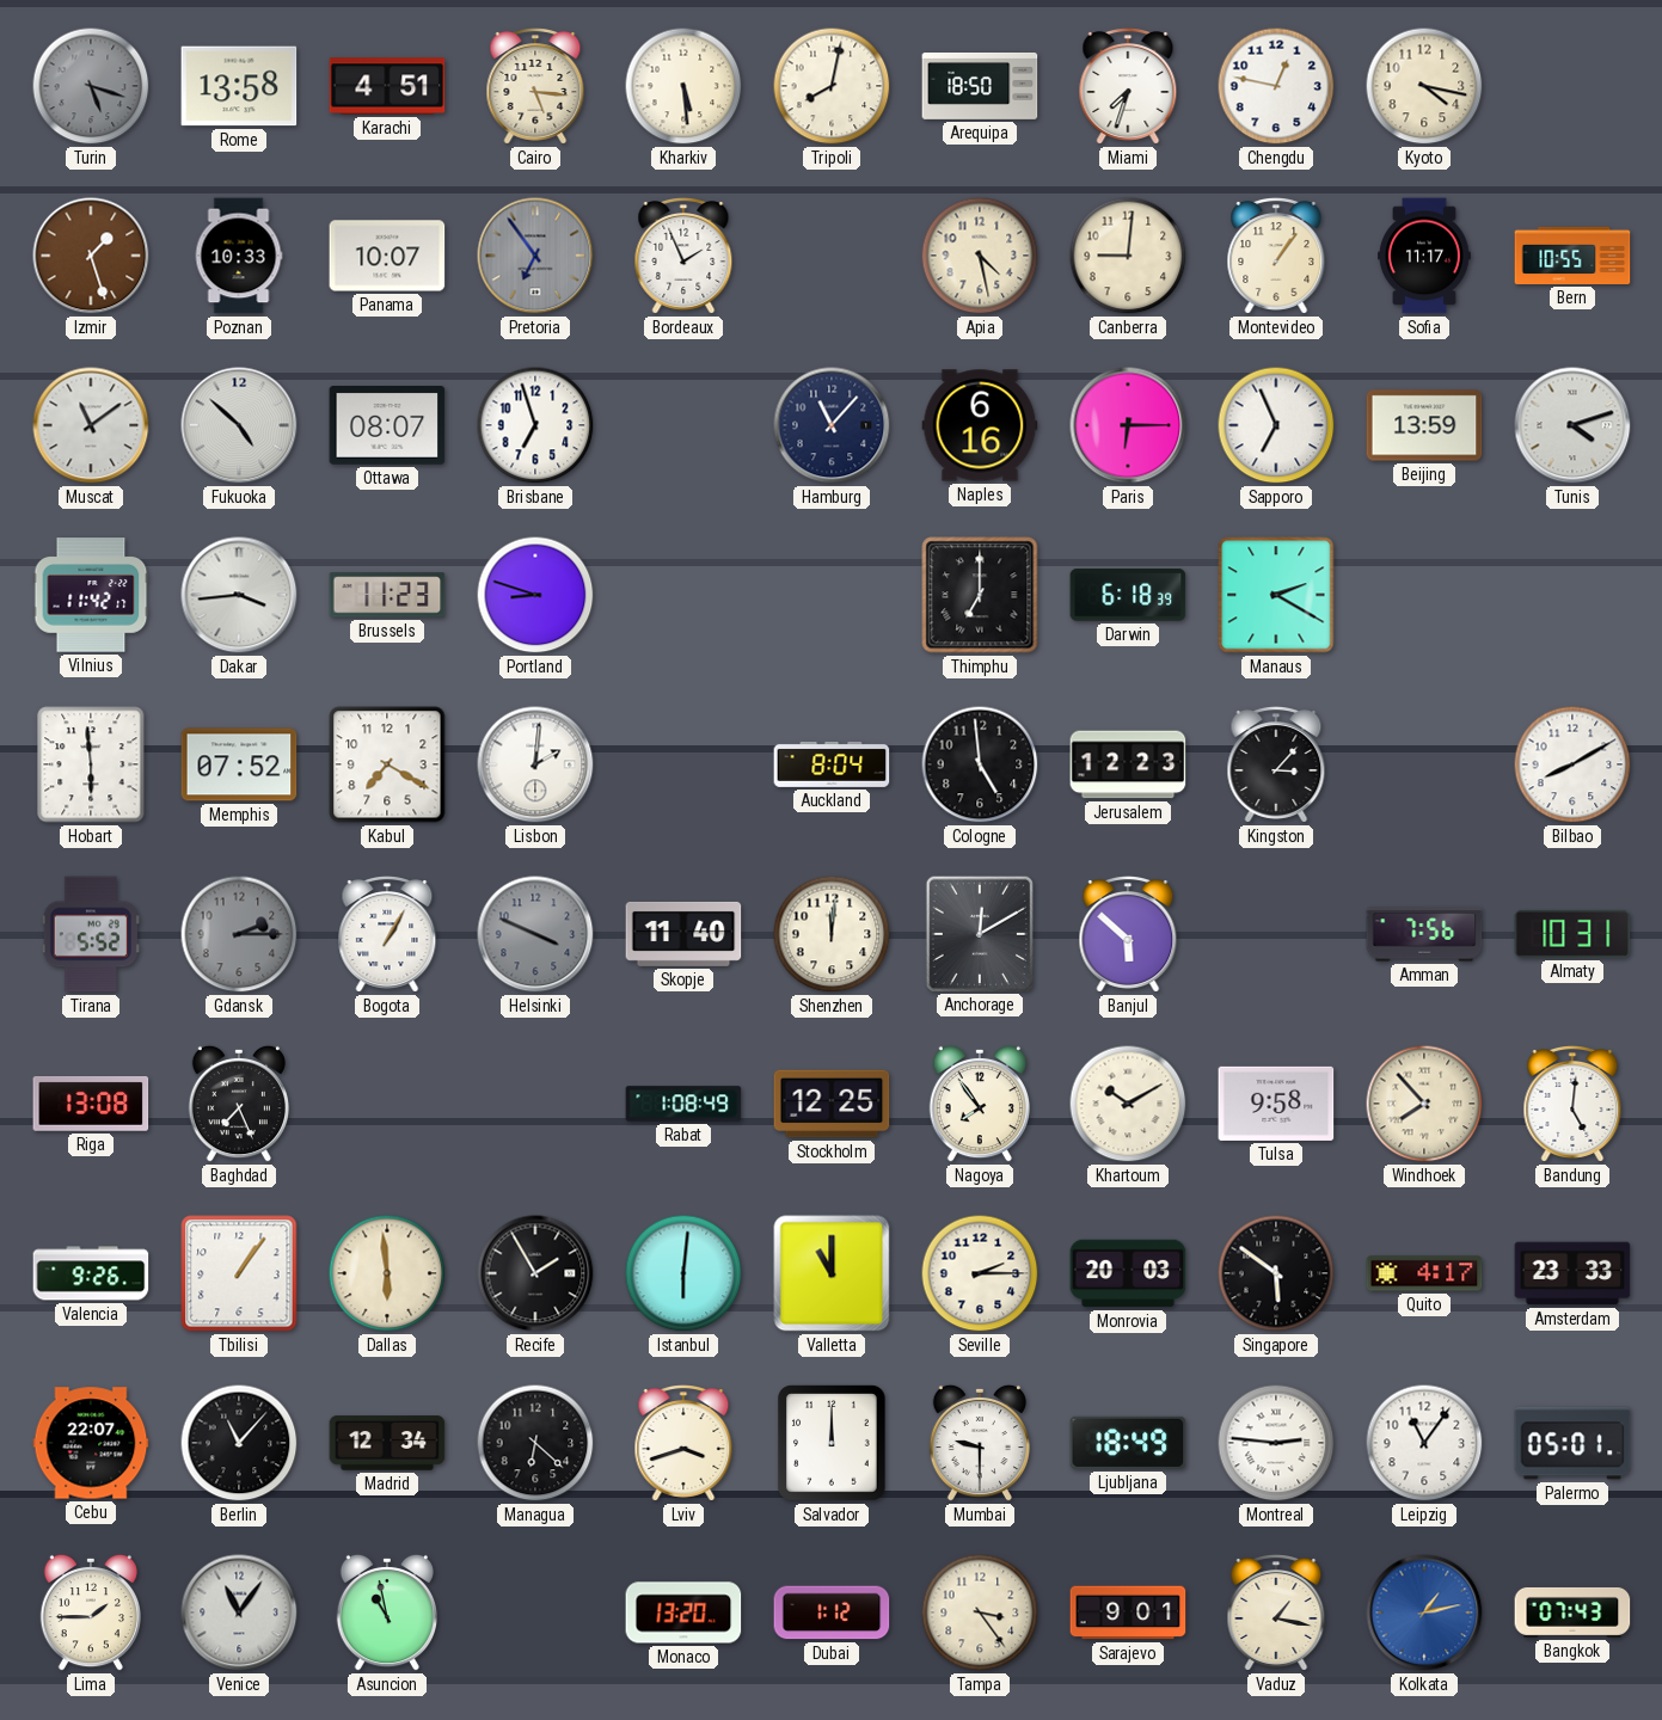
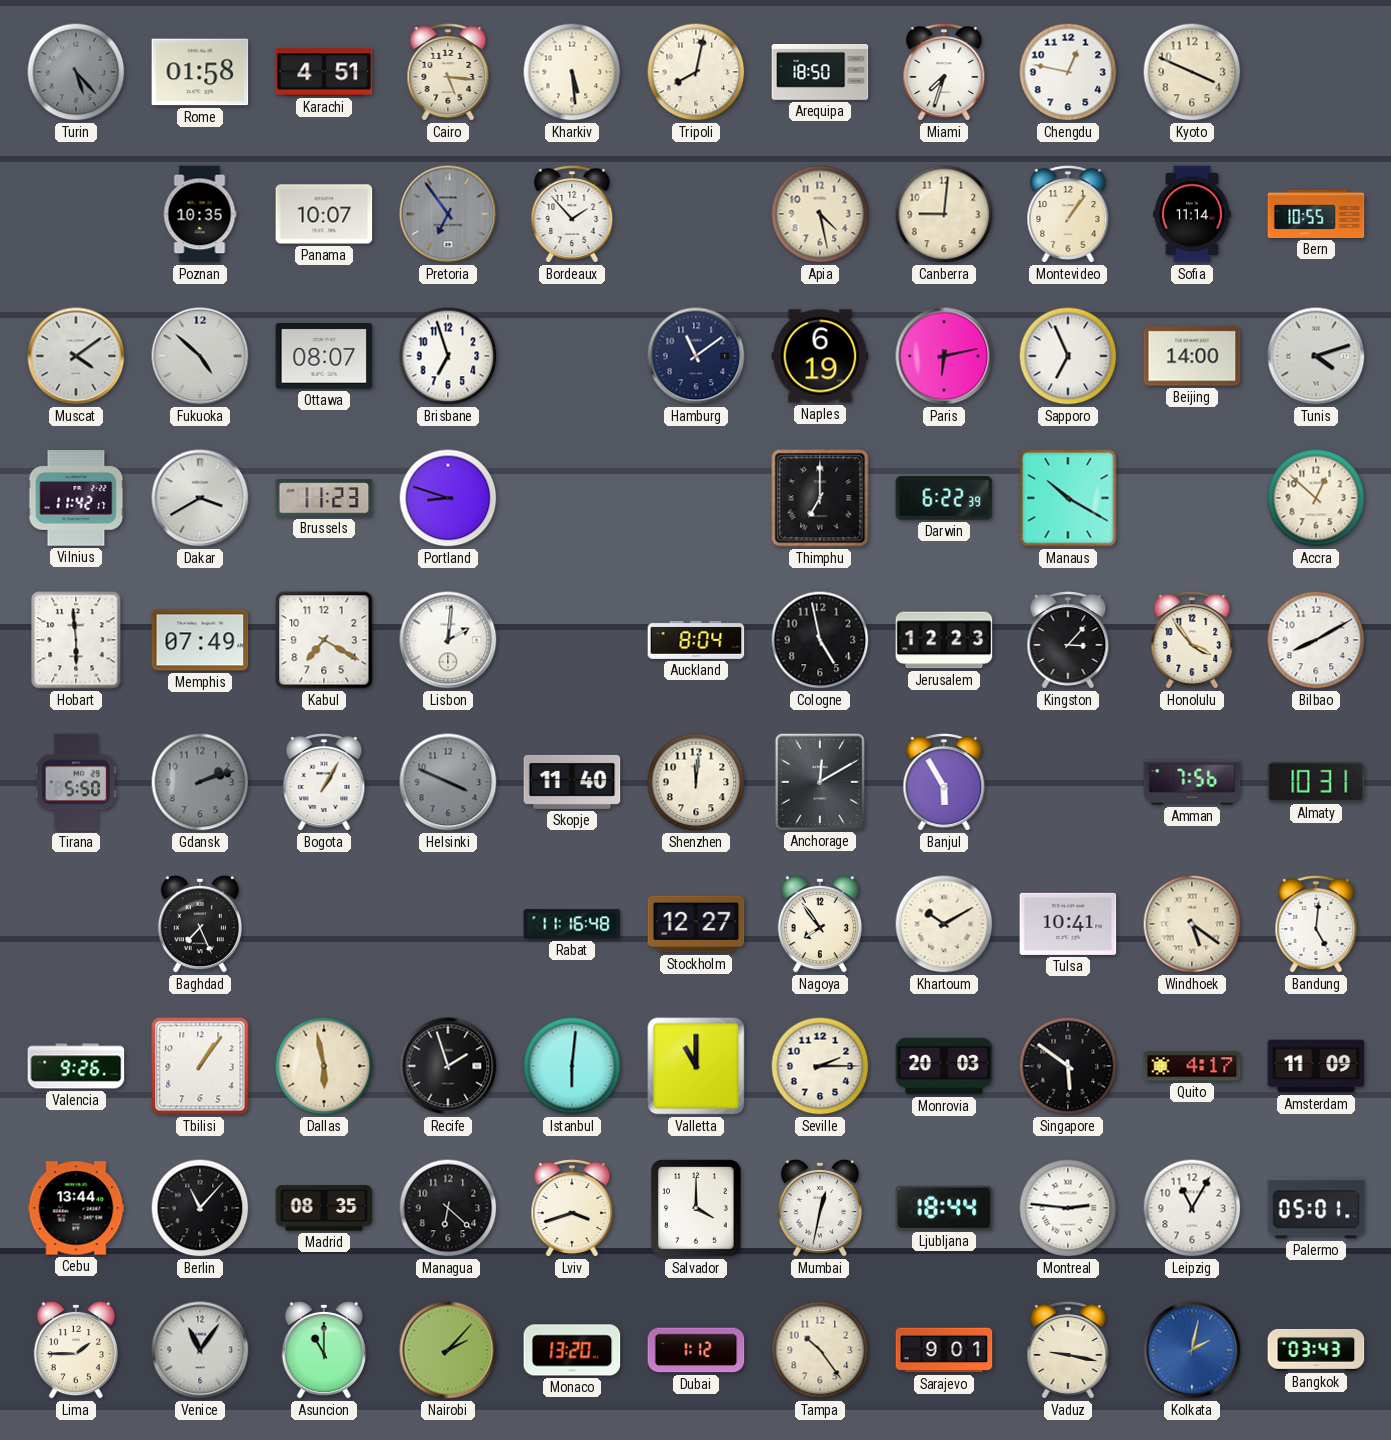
Turin: 5:18 -> 5:23 (76, 72)
Rome: 13:58 -> 01:58 (200, 72)
Kyoto: 4:17 -> 3:49 (1192, 72)
Izmir: 1:27 -> none (91, 256)
Poznan: 10:33 -> 10:35 (200, 214)
Bordeaux: 1:56 -> 1:53 (572, 215)
Sofia: 11:17 -> 11:14 (1193, 214)
Muscat: 11:09 -> 4:09 (76, 356)
Hamburg: 11:07 -> 11:09 (696, 356)
Naples: 6:16 -> 6:19 (820, 356)
Paris: 6:15 -> 6:13 (944, 356)
Beijing: 13:59 -> 14:00 (1192, 356)
Dakar: 3:44 -> 3:40 (200, 498)
Darwin: 6:18 -> 6:22 (944, 498)
Manaus: 2:20 -> 10:20 (1068, 498)
Accra: none -> 12:52 (1316, 498)
Memphis: 07:52 -> 07:49 (200, 640)
Cologne: 4:59 -> 4:58 (820, 640)
Honolulu: none -> 3:54 (1192, 641)
Tirana: 5:52 -> 5:50 (76, 782)
Gdansk: 2:15 -> 2:12 (200, 782)
Banjul: 5:52 -> 5:55 (944, 783)
Riga: 13:08 -> none (91, 1104)
Rabat: 1:08 -> 11:16 (572, 924)
Stockholm: 12:25 -> 12:27 (696, 924)
Tulsa: 9:58 -> 10:41 (1068, 924)
Windhoek: 7:53 -> 5:21 (1192, 924)
Dallas: 5:59 -> 5:58 (324, 1066)
Recife: 1:55 -> 1:57 (448, 1066)
Amsterdam: 23:33 -> 11:09 (1316, 1066)
Cebu: 22:07 -> 13:44 (76, 1208)
Madrid: 12:34 -> 08:35 (324, 1208)
Salvador: 12:00 -> 4:00 (696, 1208)
Mumbai: 9:30 -> 12:32 (819, 1208)
Ljubljana: 18:49 -> 18:44 (944, 1208)
Leipzig: 11:06 -> 11:05 (1192, 1208)
Asuncion: 10:58 -> 11:00 (323, 1350)
Nairobi: none -> 2:07 (448, 1350)
Tampa: 3:24 -> 10:24 (820, 1350)
Vaduz: 1:17 -> 9:17 (1068, 1351)
Kolkata: 1:13 -> 2:02 (1192, 1350)
Bangkok: 07:43 -> 03:43 (1316, 1350)
